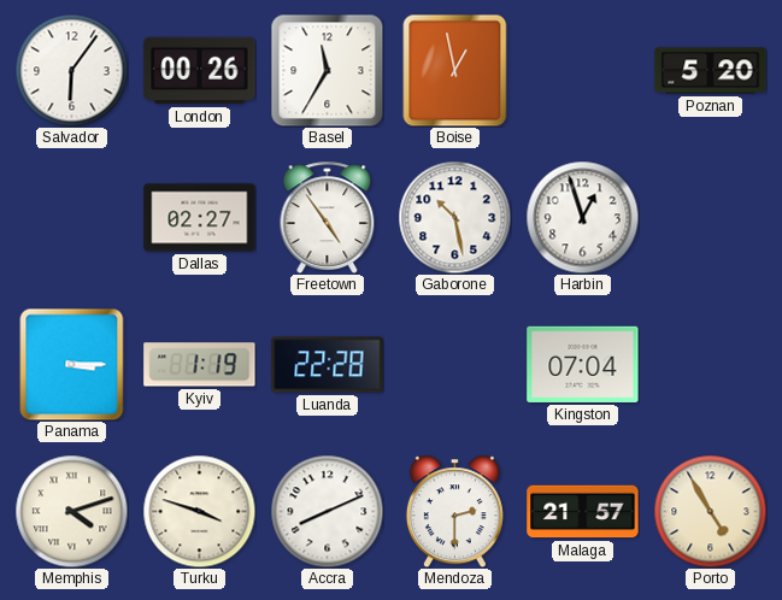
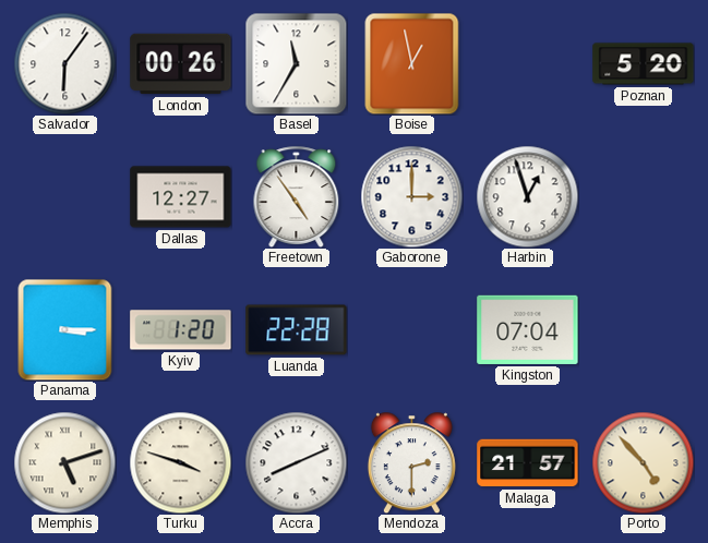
Dallas: 02:27 -> 12:27 (181, 197)
Gaborone: 10:28 -> 3:00 (411, 196)
Kyiv: 1:19 -> 1:20 (181, 330)
Memphis: 4:12 -> 5:12 (64, 462)
Porto: 4:55 -> 4:53 (643, 462)
